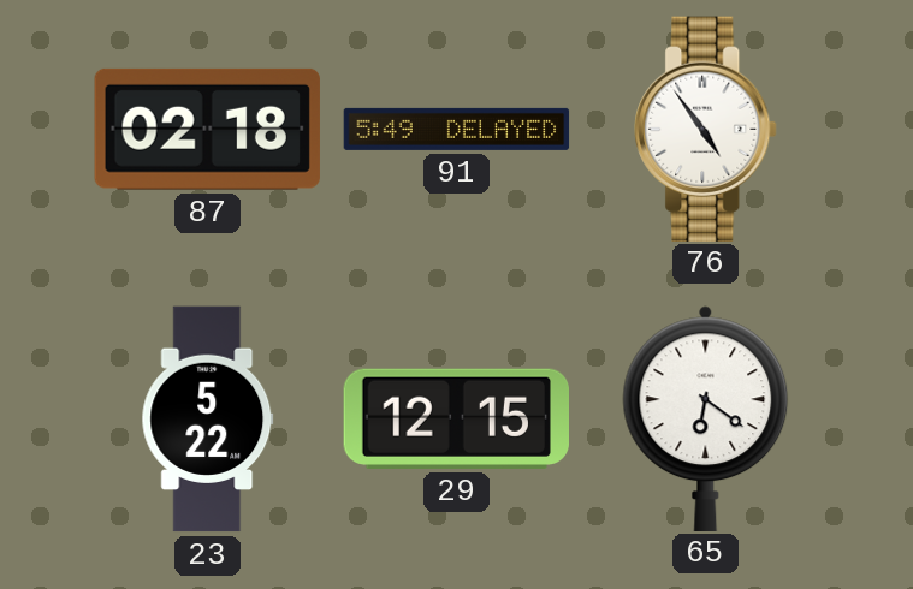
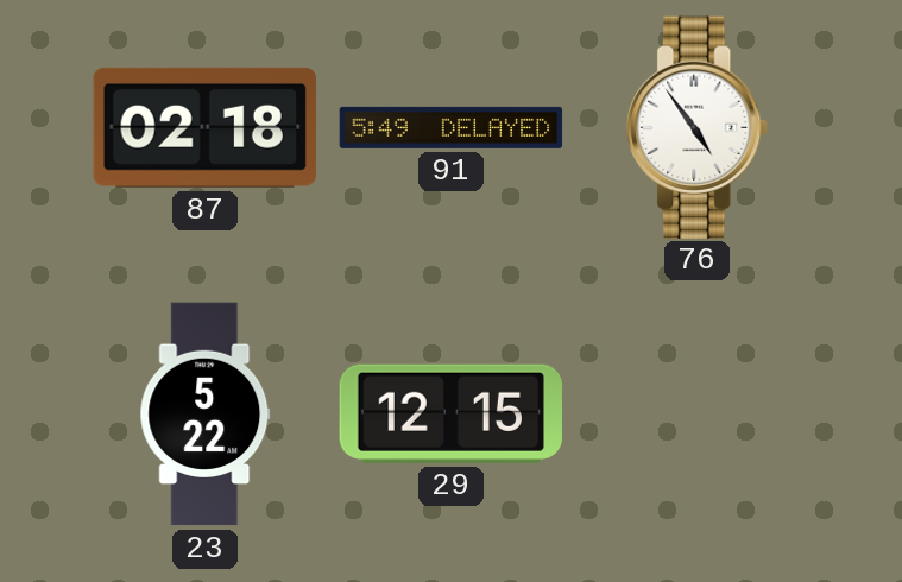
65: 6:21 -> none (706, 418)
